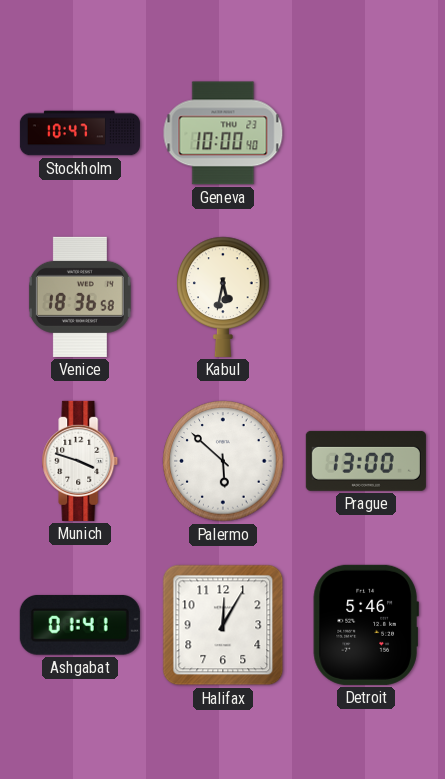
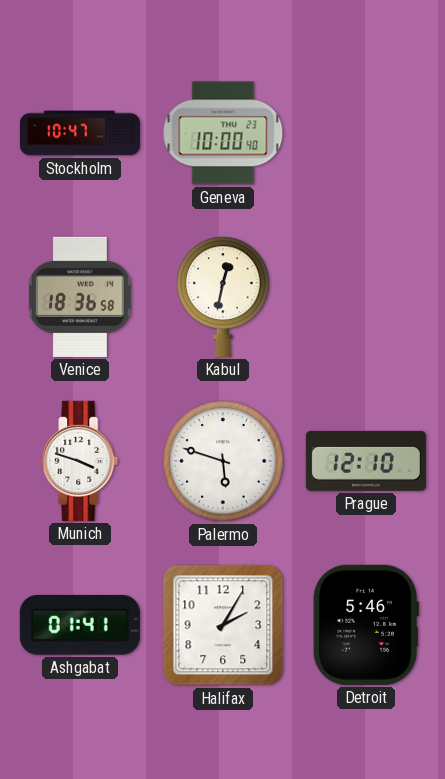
Kabul: 5:32 -> 12:32 (223, 297)
Palermo: 5:52 -> 5:48 (223, 461)
Prague: 13:00 -> 12:10 (366, 461)
Halifax: 12:05 -> 2:05 (223, 625)
